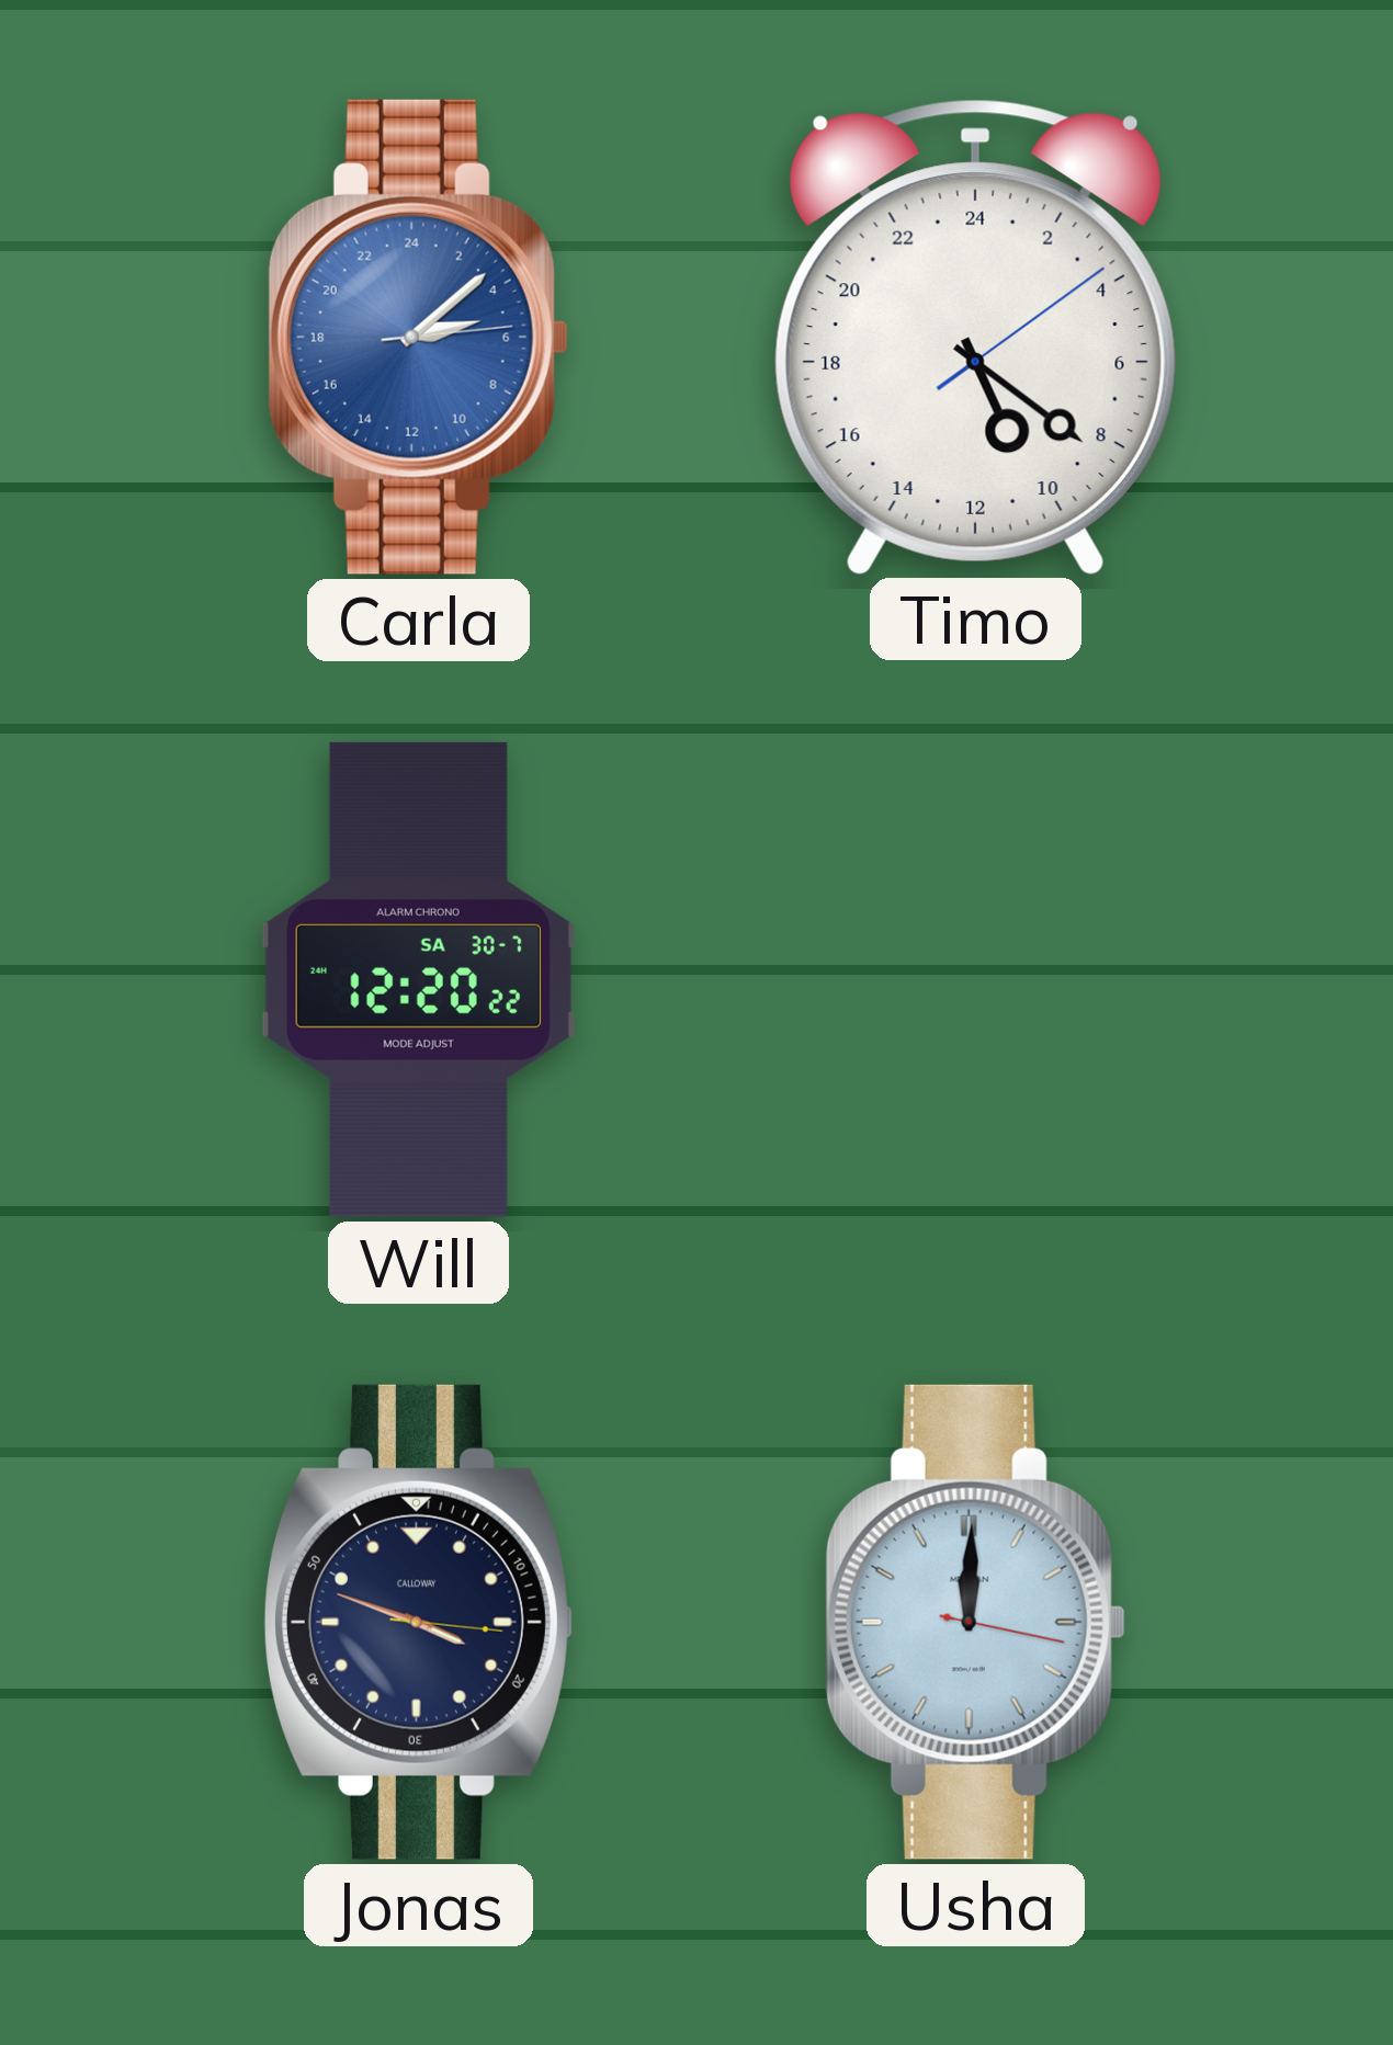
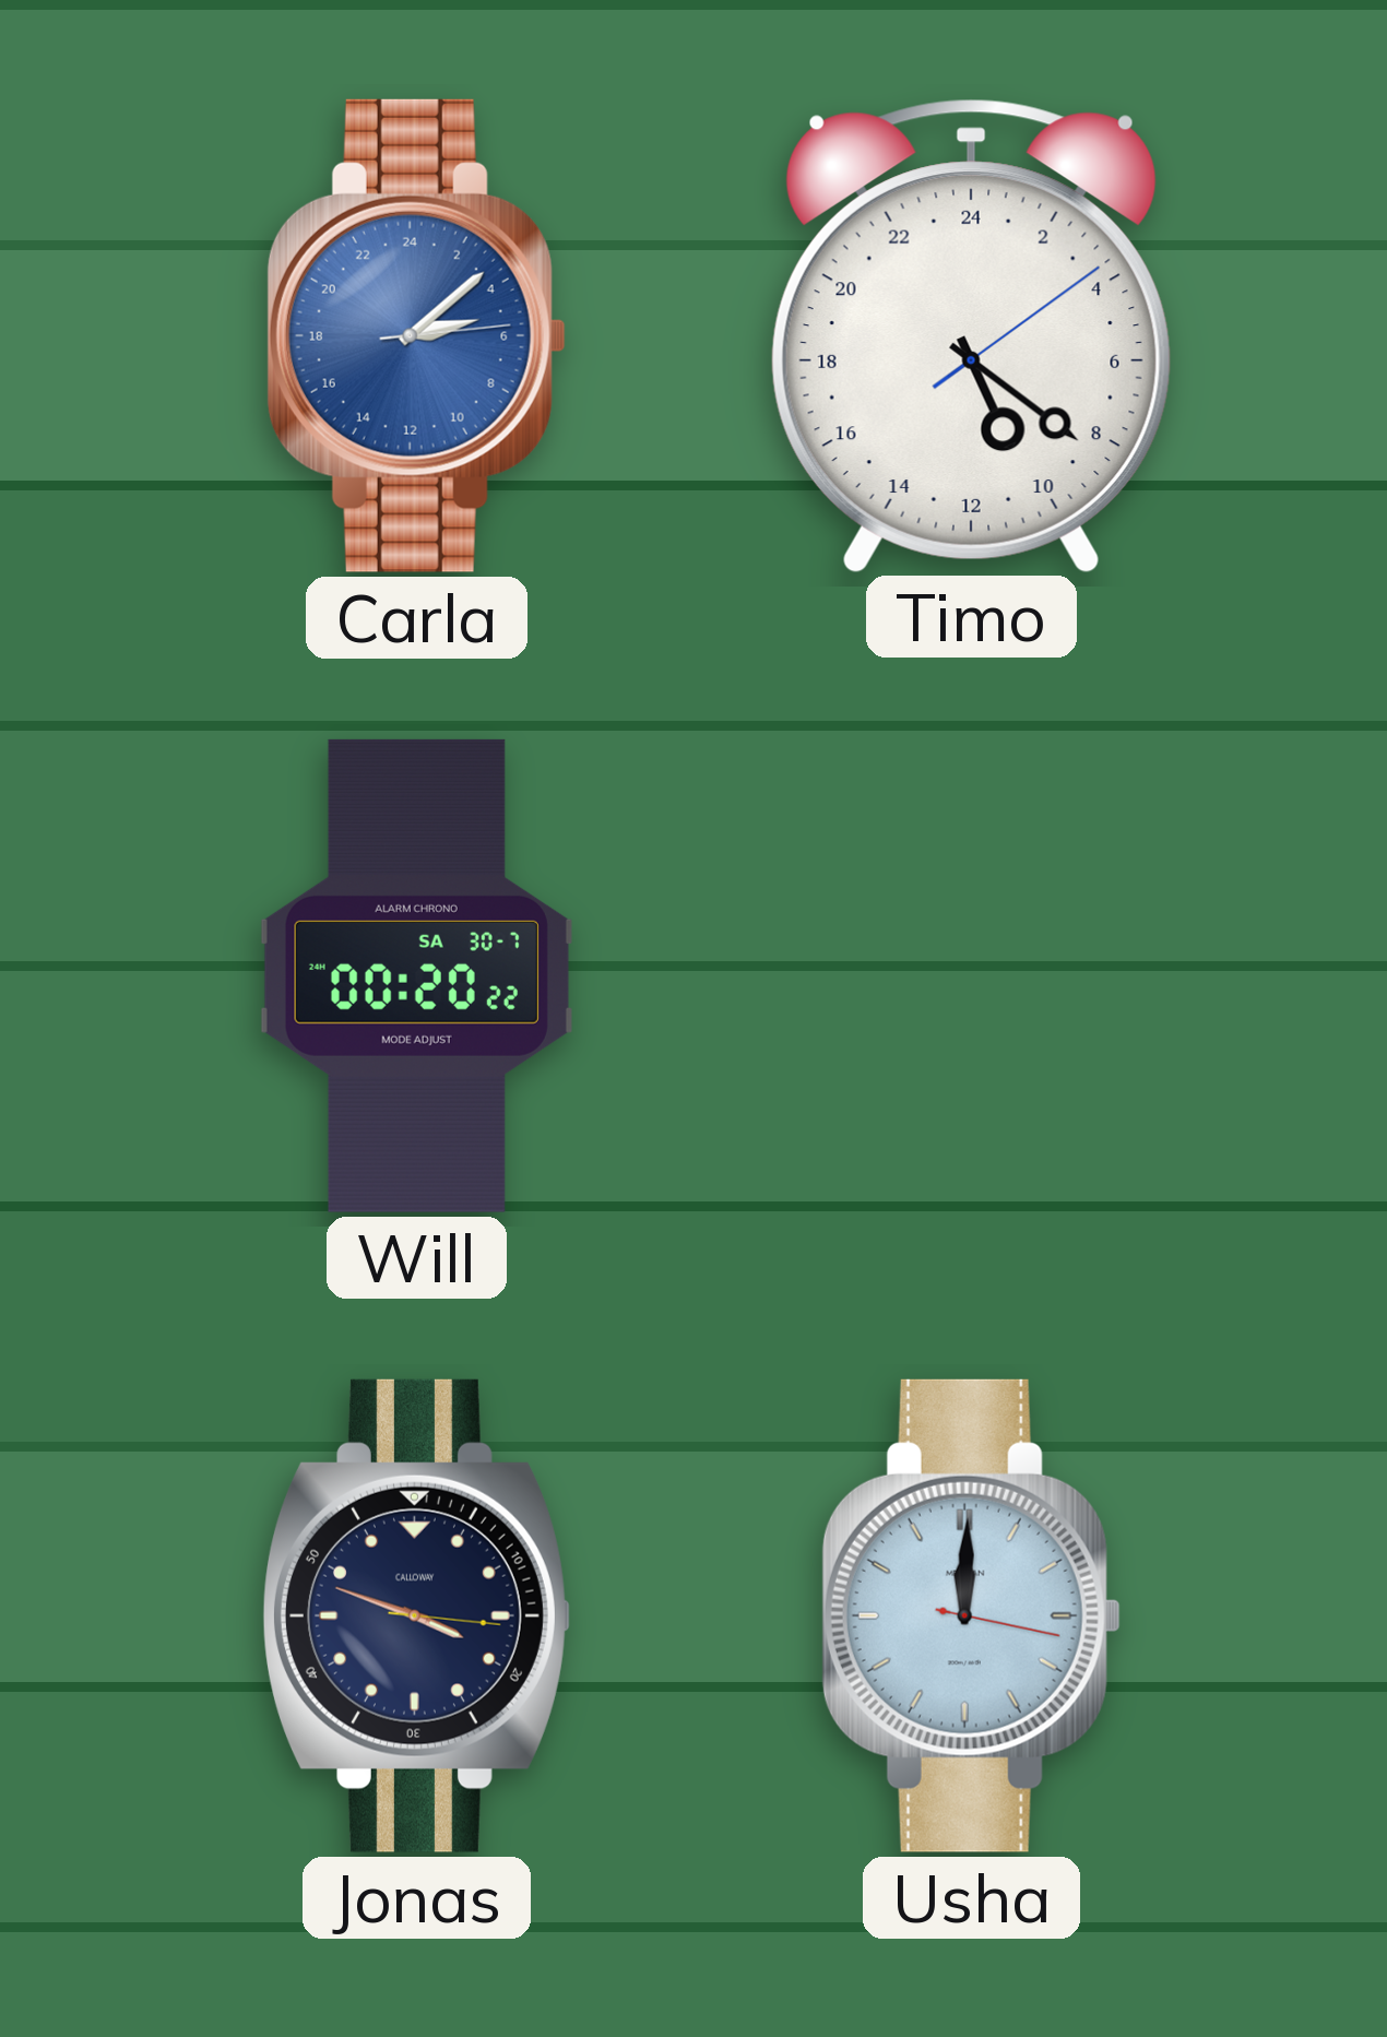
Will: 12:20 -> 00:20 (416, 975)
